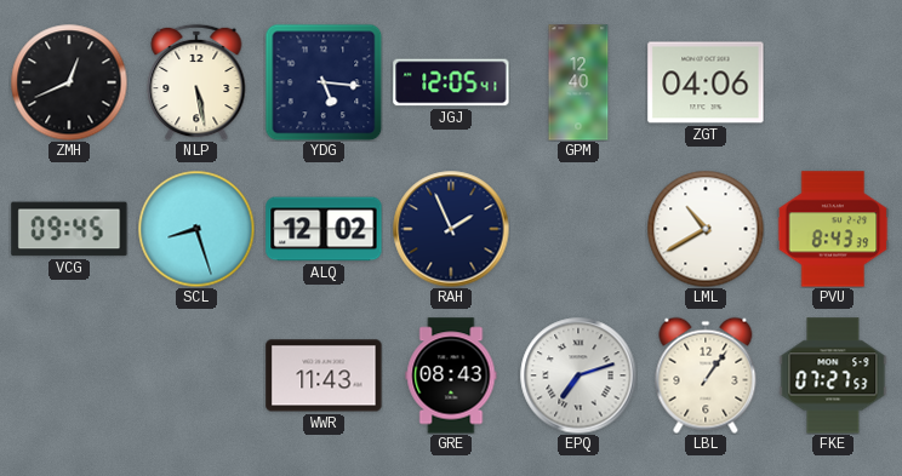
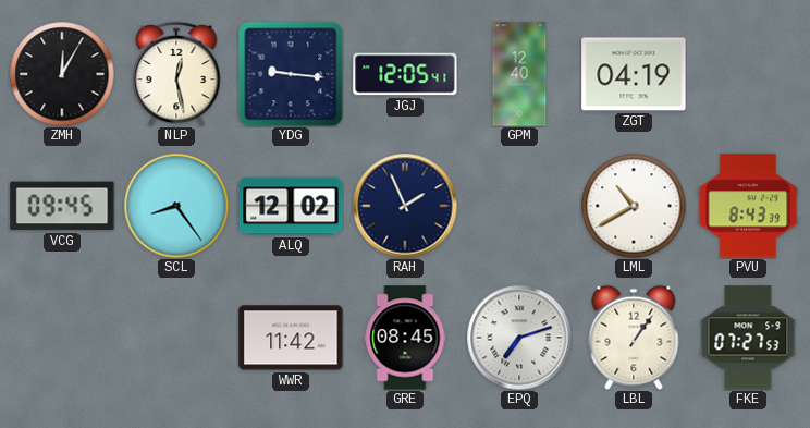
ZMH: 12:41 -> 12:05 (62, 74)
NLP: 5:28 -> 12:28 (176, 74)
YDG: 5:16 -> 9:16 (291, 74)
ZGT: 04:06 -> 04:19 (634, 74)
SCL: 8:27 -> 8:24 (176, 206)
WWR: 11:43 -> 11:42 (291, 338)
GRE: 08:43 -> 08:45 (405, 338)
